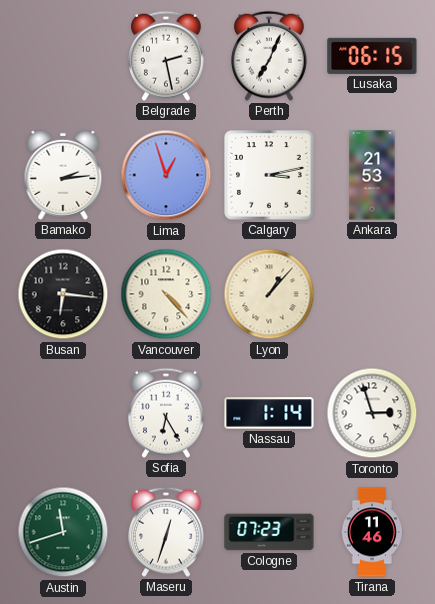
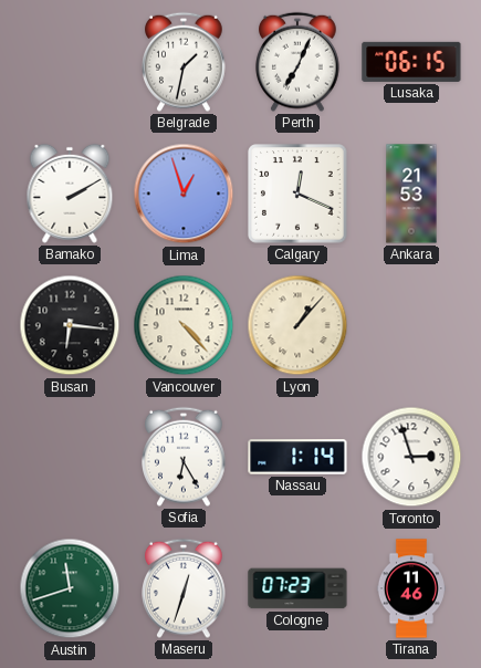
Belgrade: 2:28 -> 1:32 (185, 62)
Bamako: 2:14 -> 2:10 (70, 194)
Calgary: 3:13 -> 12:19 (297, 194)
